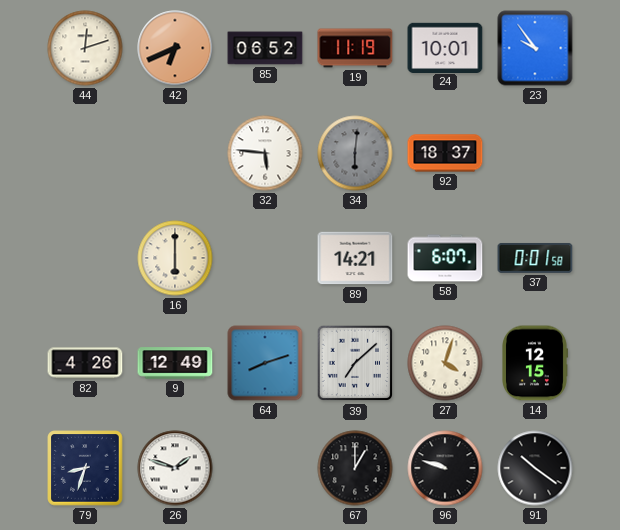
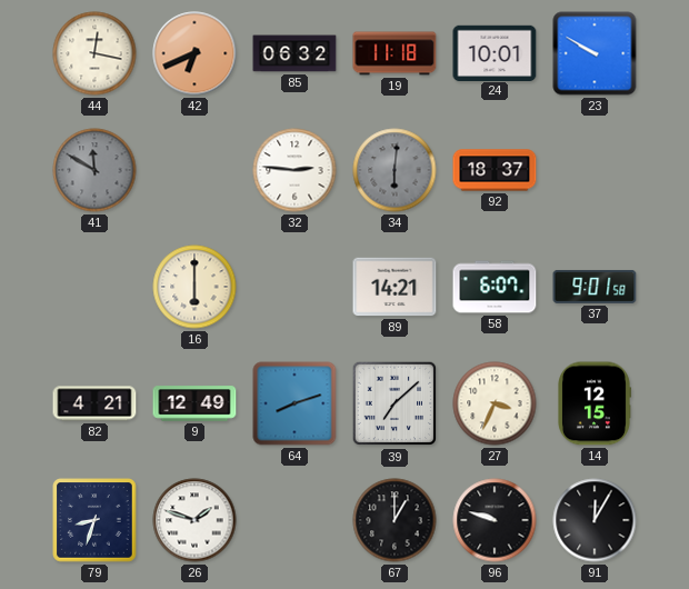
44: 12:12 -> 12:17 (94, 53)
85: 06:52 -> 06:32 (294, 53)
19: 11:19 -> 11:18 (395, 53)
23: 9:54 -> 9:50 (595, 53)
41: none -> 11:50 (94, 170)
32: 5:46 -> 2:46 (294, 170)
37: 0:01 -> 9:01 (595, 287)
82: 4:26 -> 4:21 (94, 403)
27: 4:03 -> 3:34 (495, 403)
91: 10:21 -> 12:05 (595, 520)
